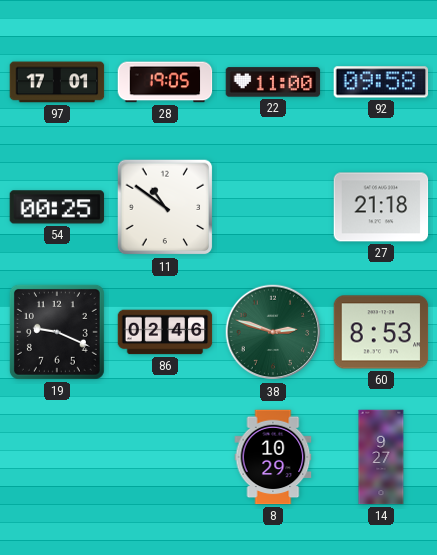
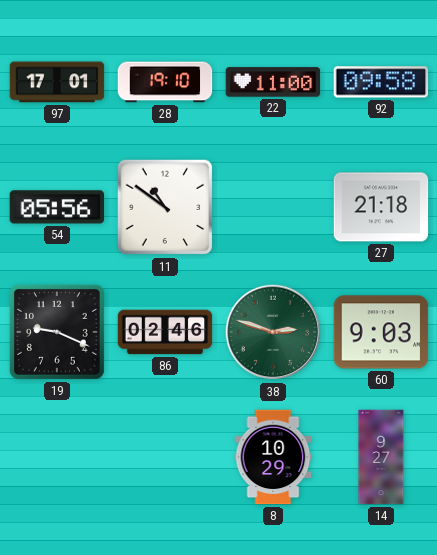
28: 19:05 -> 19:10 (165, 82)
54: 00:25 -> 05:56 (57, 207)
60: 8:53 -> 9:03 (381, 332)
